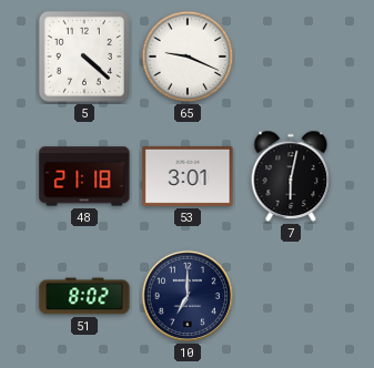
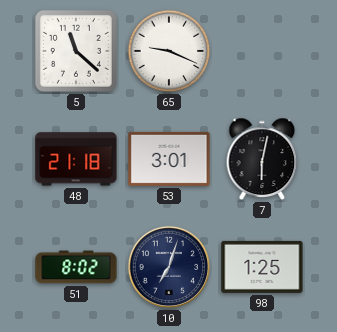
5: 4:22 -> 11:22 (76, 51)
10: 7:00 -> 7:03 (169, 267)
98: none -> 1:25 (262, 267)
